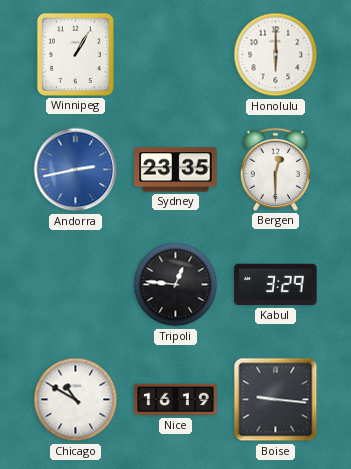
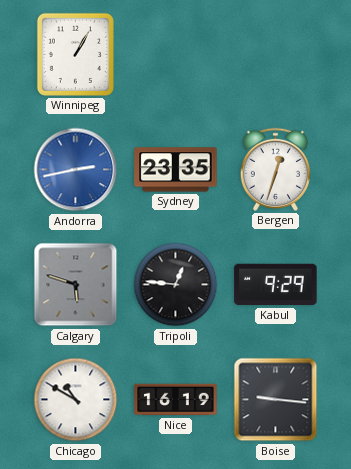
Honolulu: 6:00 -> none (276, 55)
Bergen: 12:30 -> 12:33 (275, 169)
Calgary: none -> 5:48 (76, 285)
Kabul: 3:29 -> 9:29 (276, 285)
